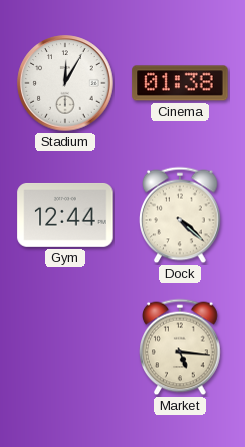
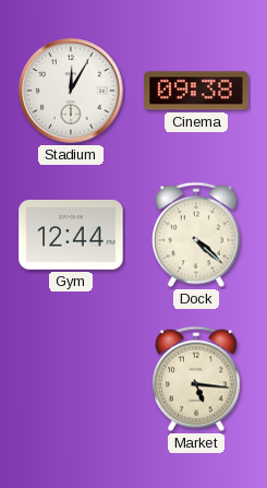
Cinema: 01:38 -> 09:38 (196, 91)
